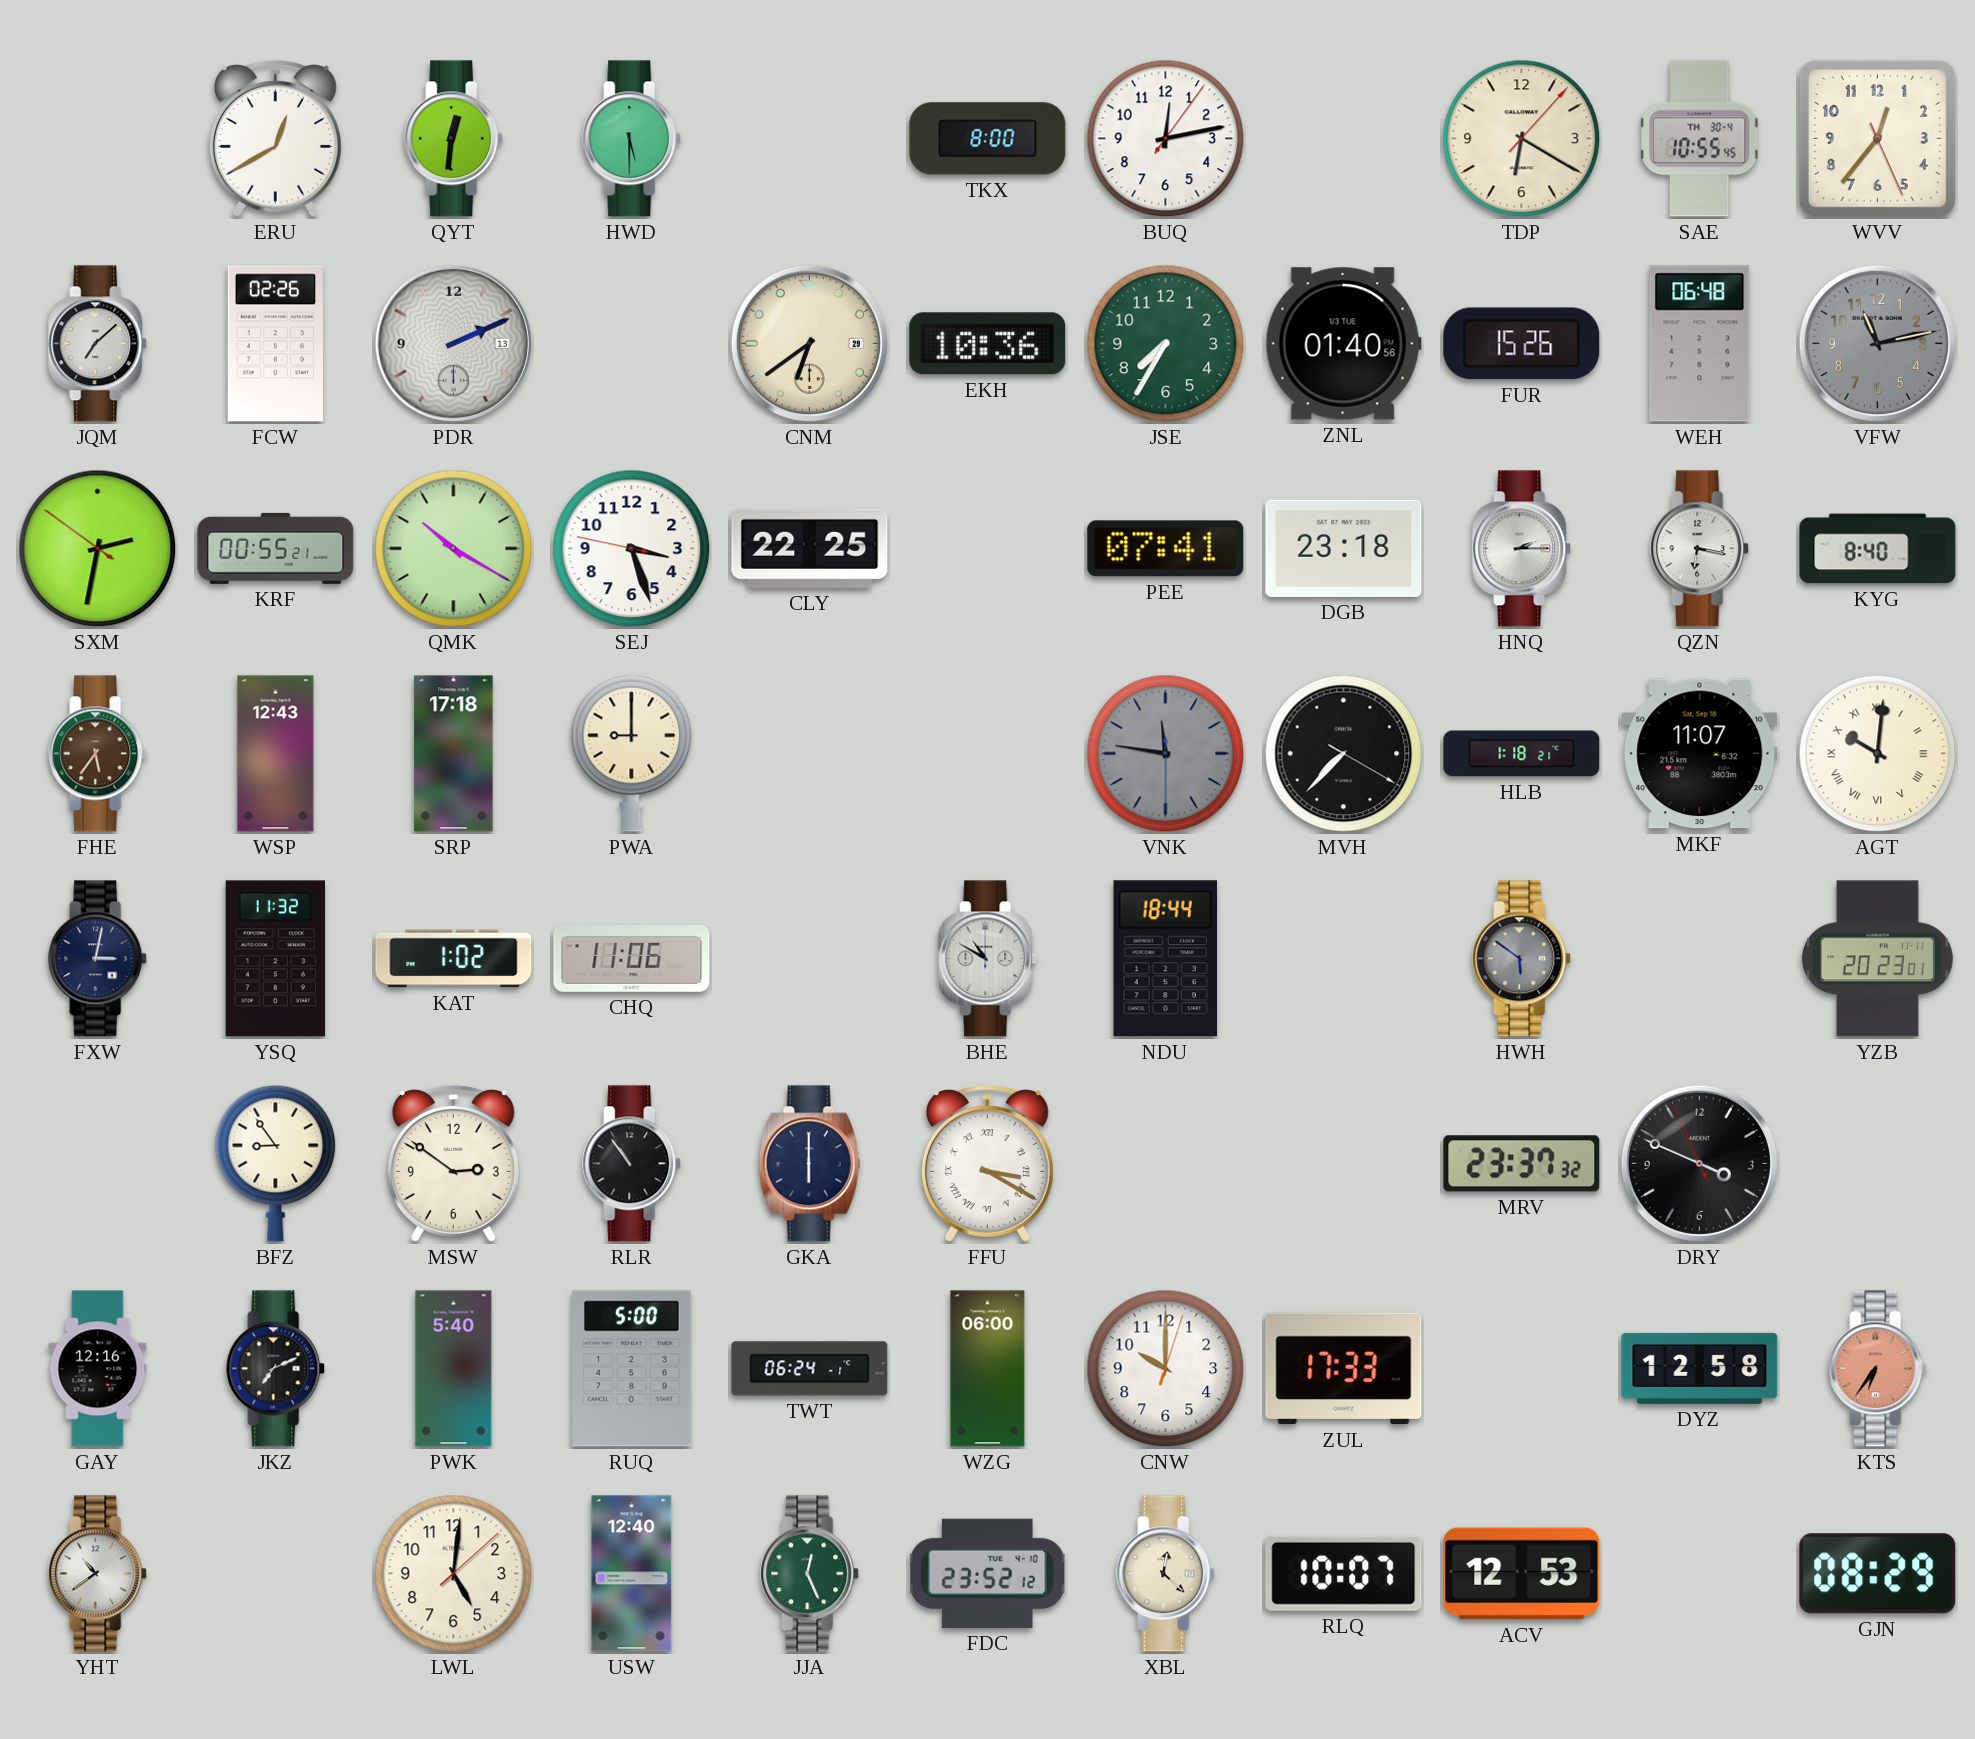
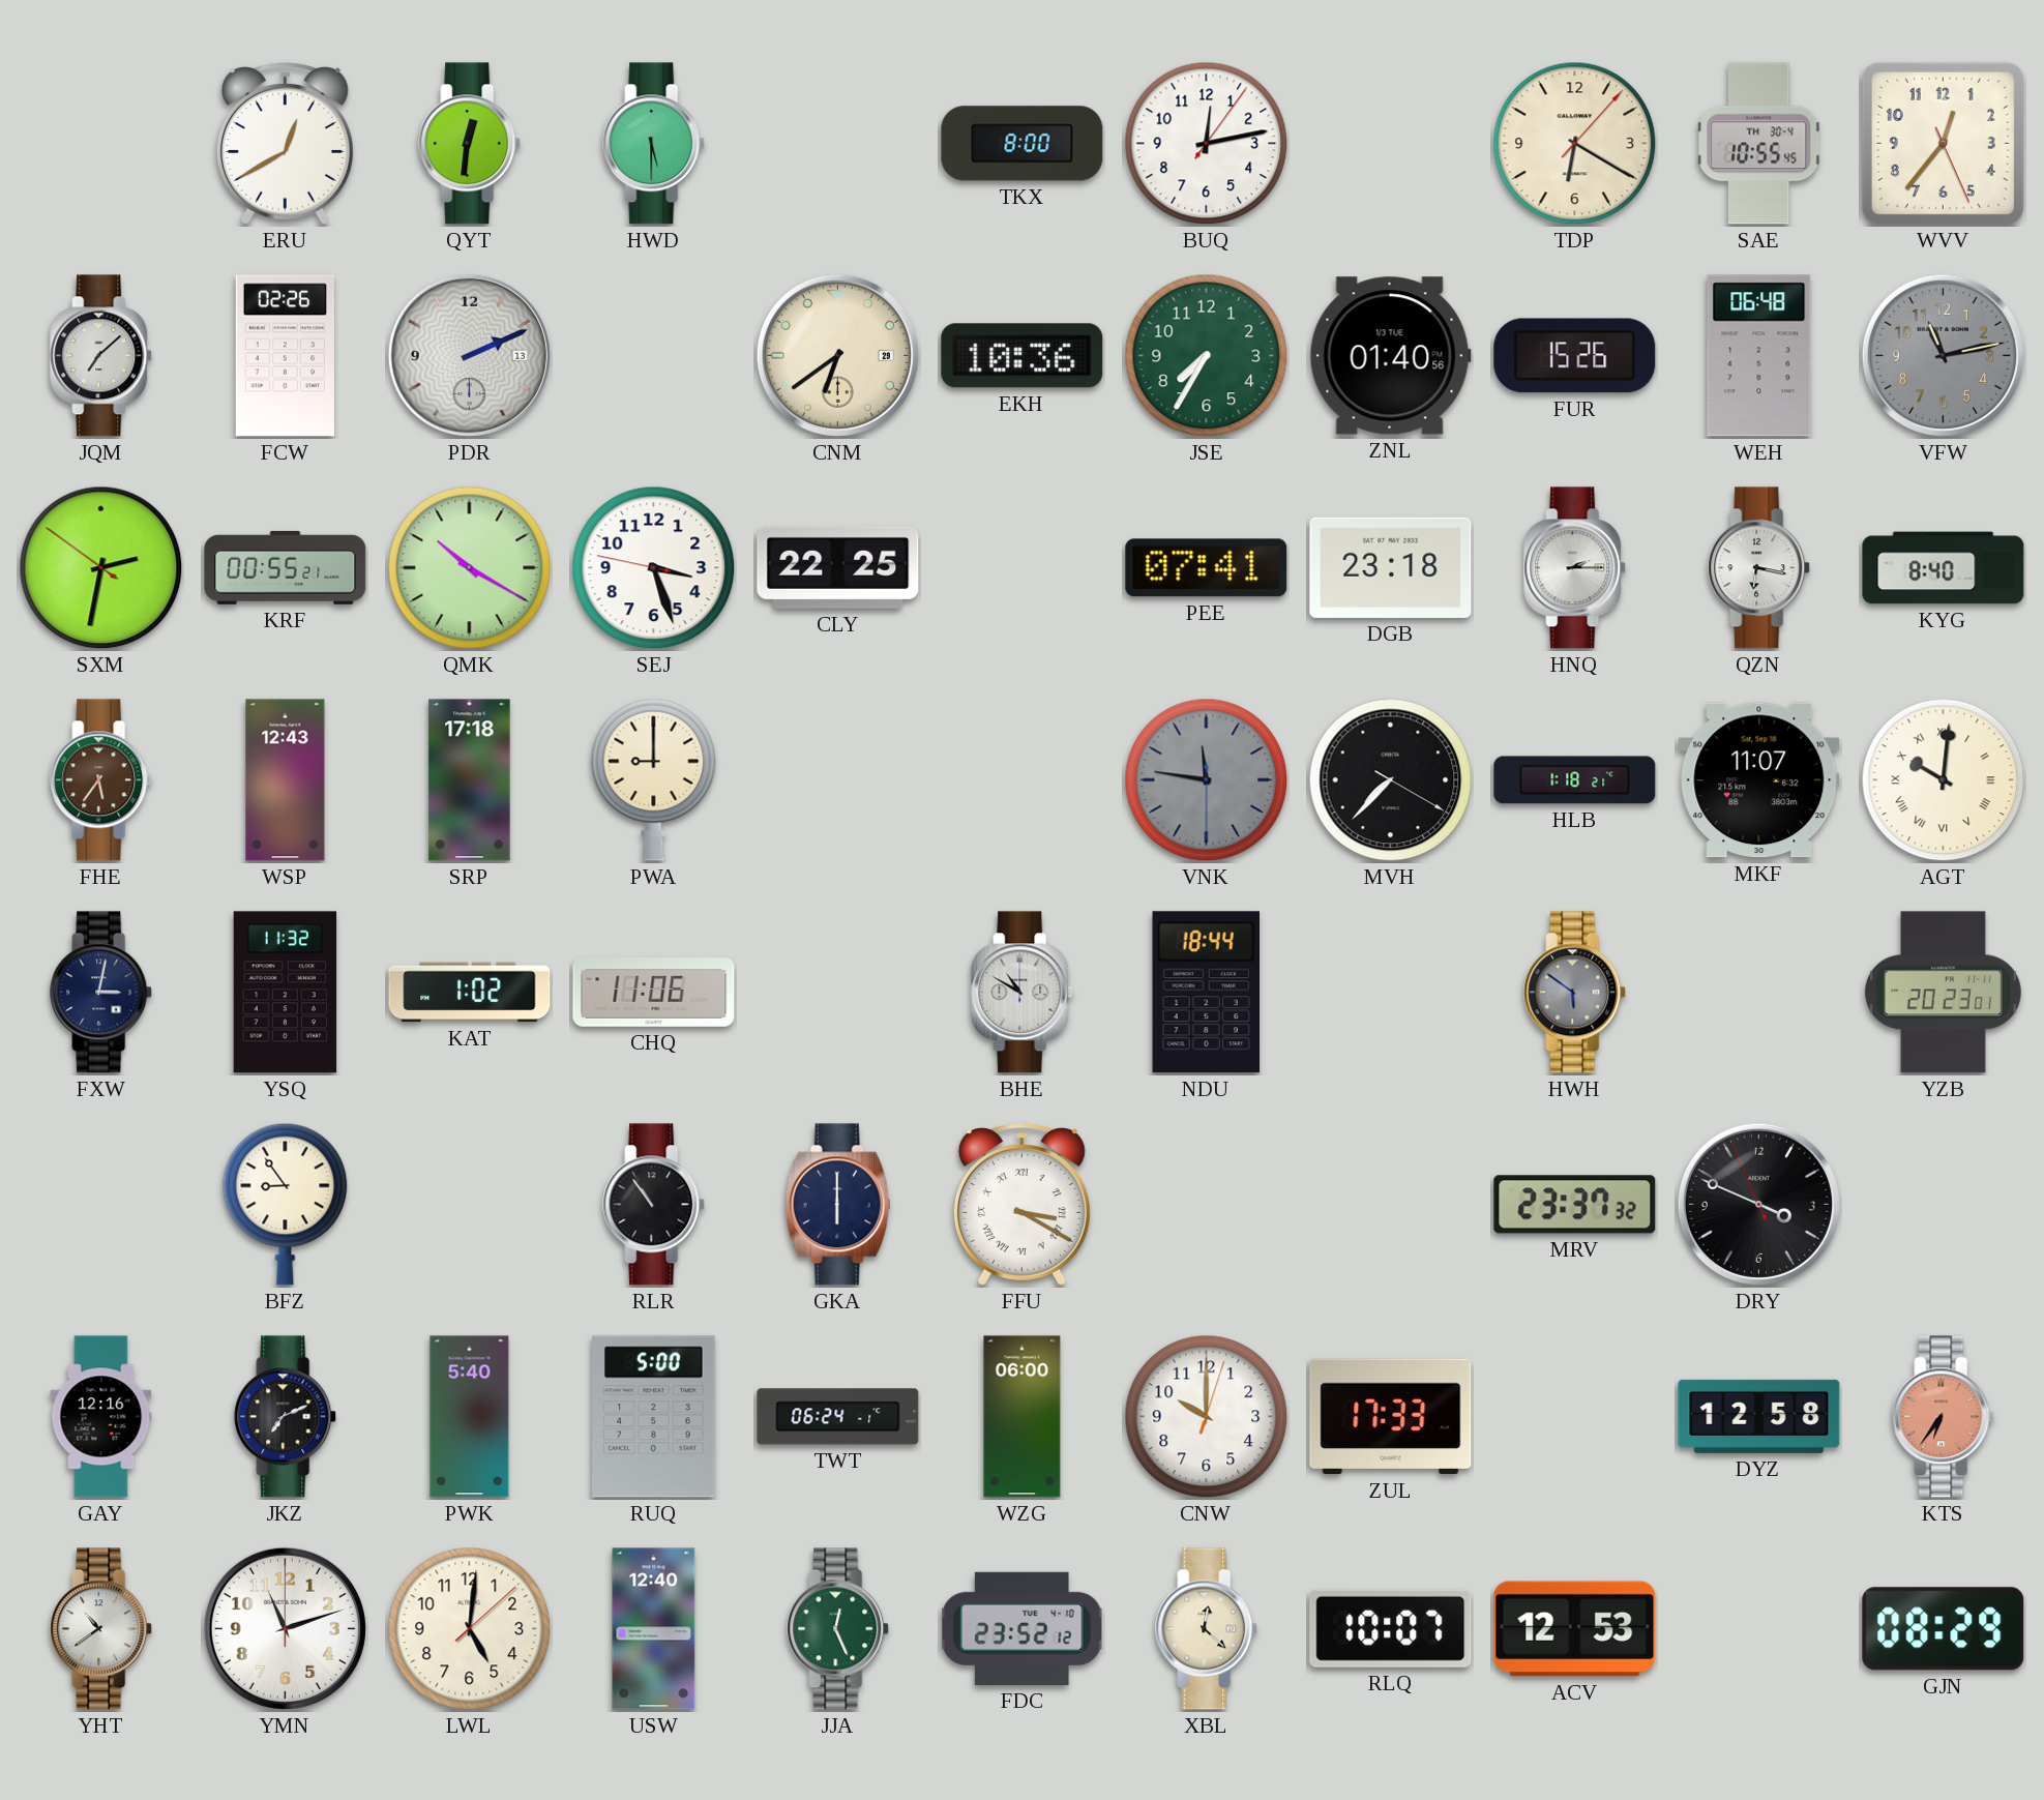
MSW: 2:51 -> none (453, 1164)
YMN: none -> 11:12 (285, 1628)
